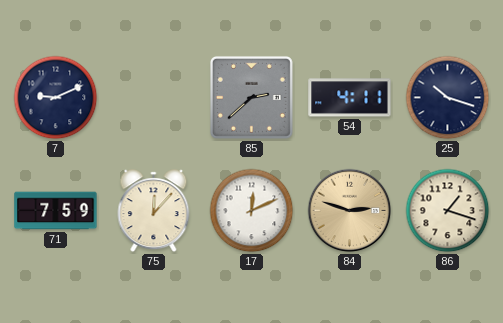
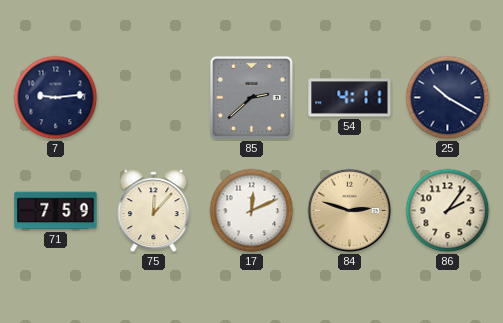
7: 9:11 -> 9:14 (56, 98)
25: 10:18 -> 10:20 (448, 98)
86: 1:18 -> 2:06 (448, 211)
